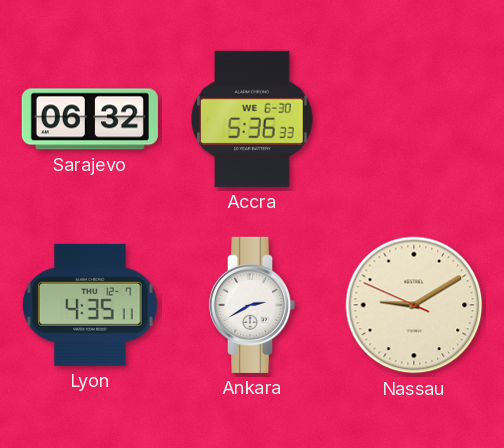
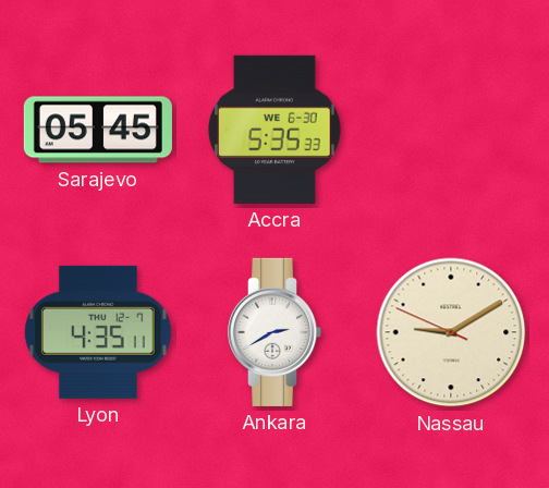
Sarajevo: 06:32 -> 05:45 (98, 130)
Accra: 5:36 -> 5:35 (274, 130)
